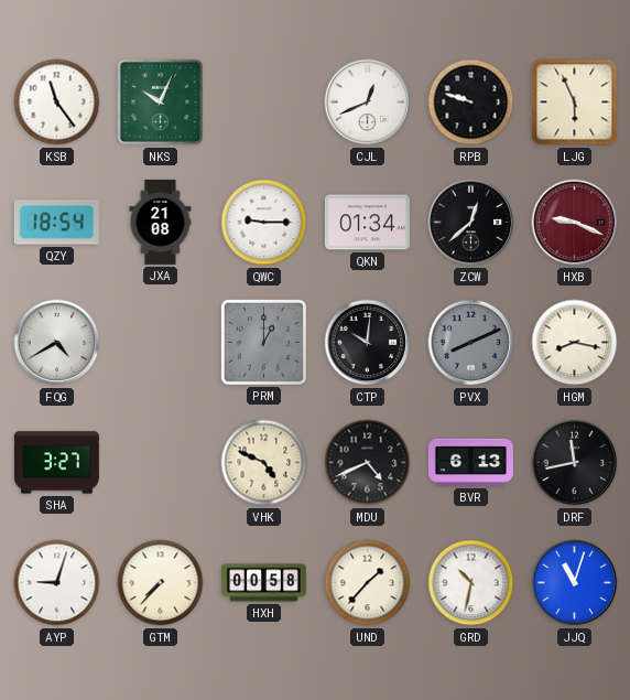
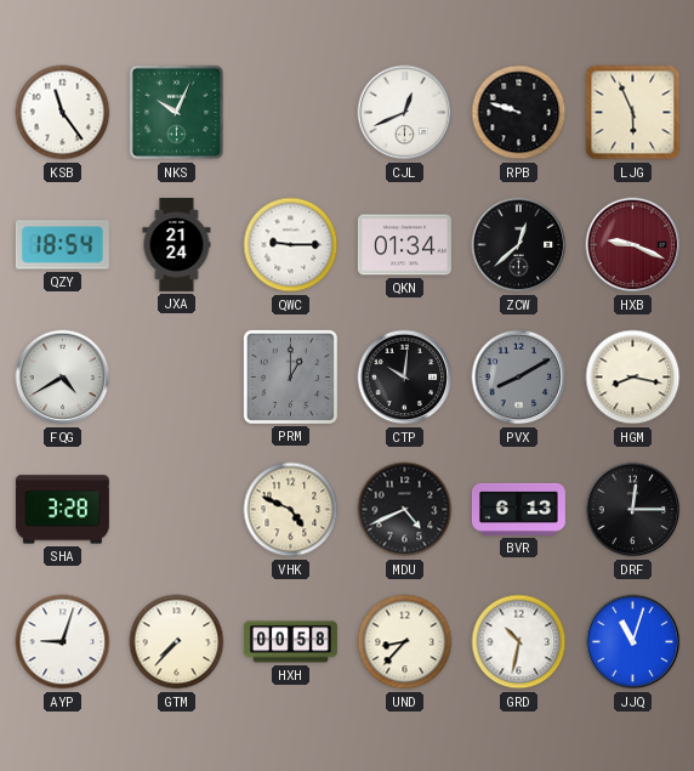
JXA: 21:08 -> 21:24 (177, 244)
PVX: 8:11 -> 8:10 (519, 378)
SHA: 3:27 -> 3:28 (62, 510)
DRF: 11:43 -> 12:15 (633, 510)
UND: 1:37 -> 8:37 (405, 642)
